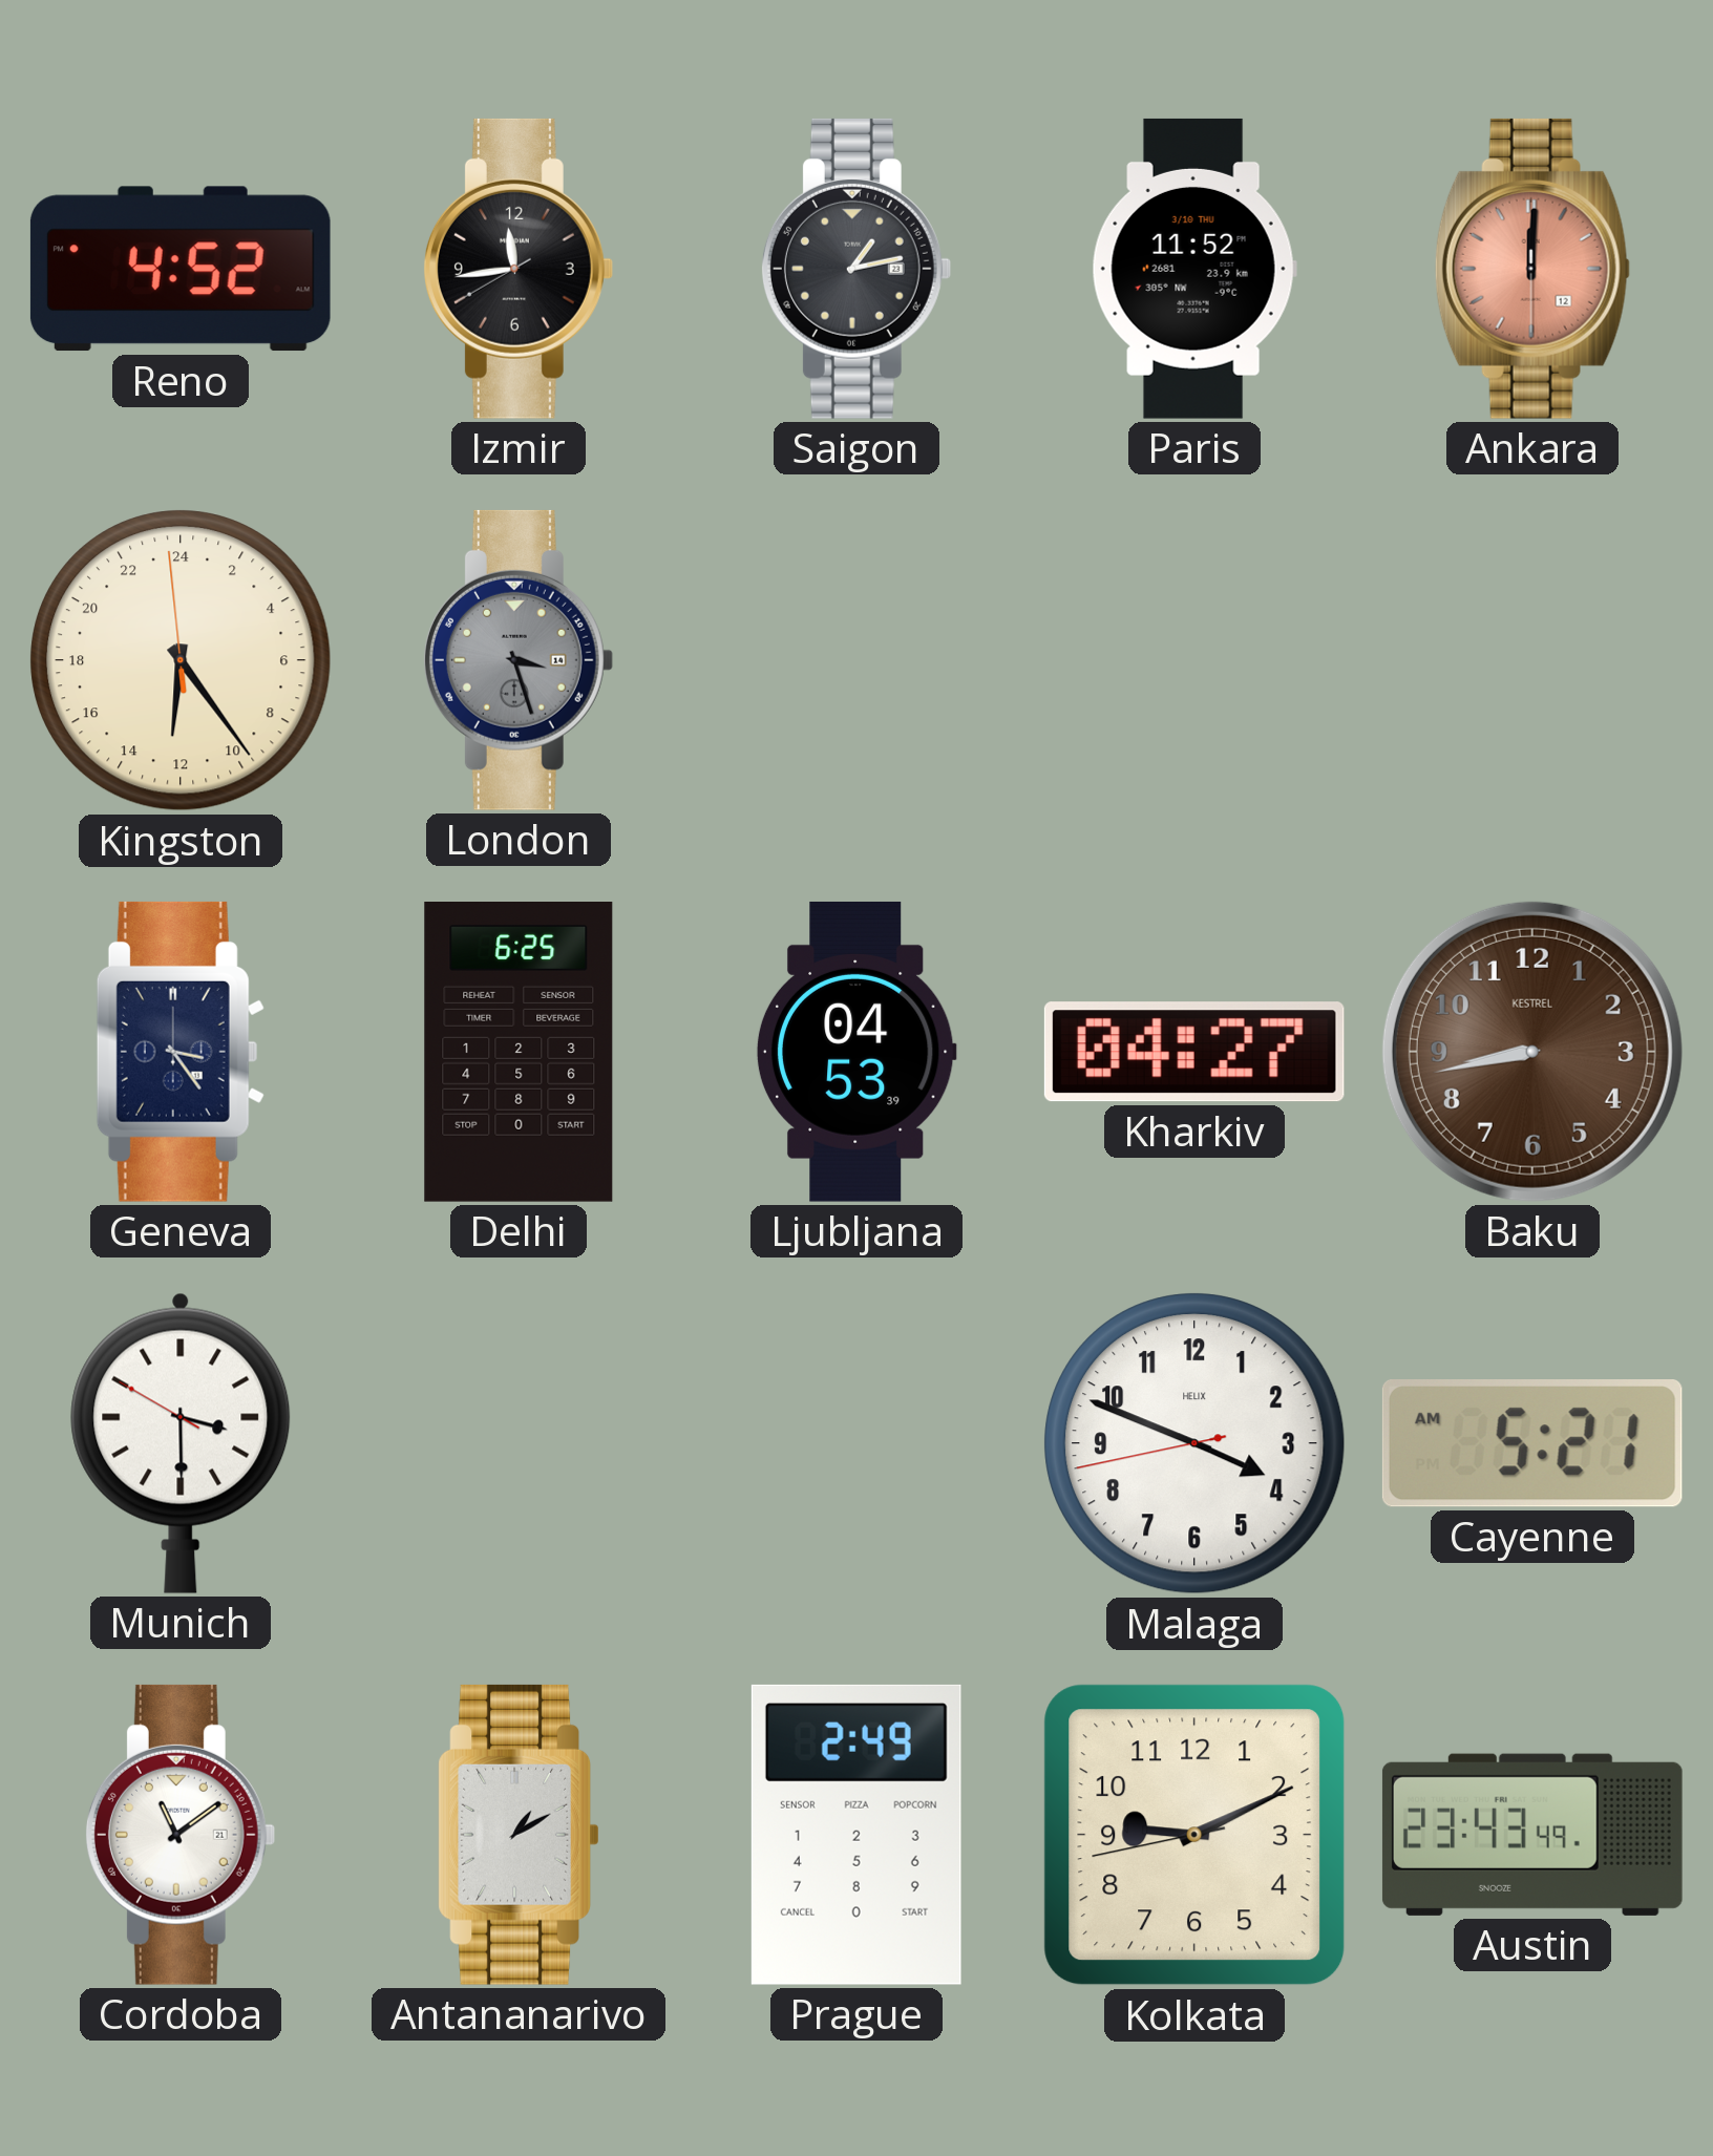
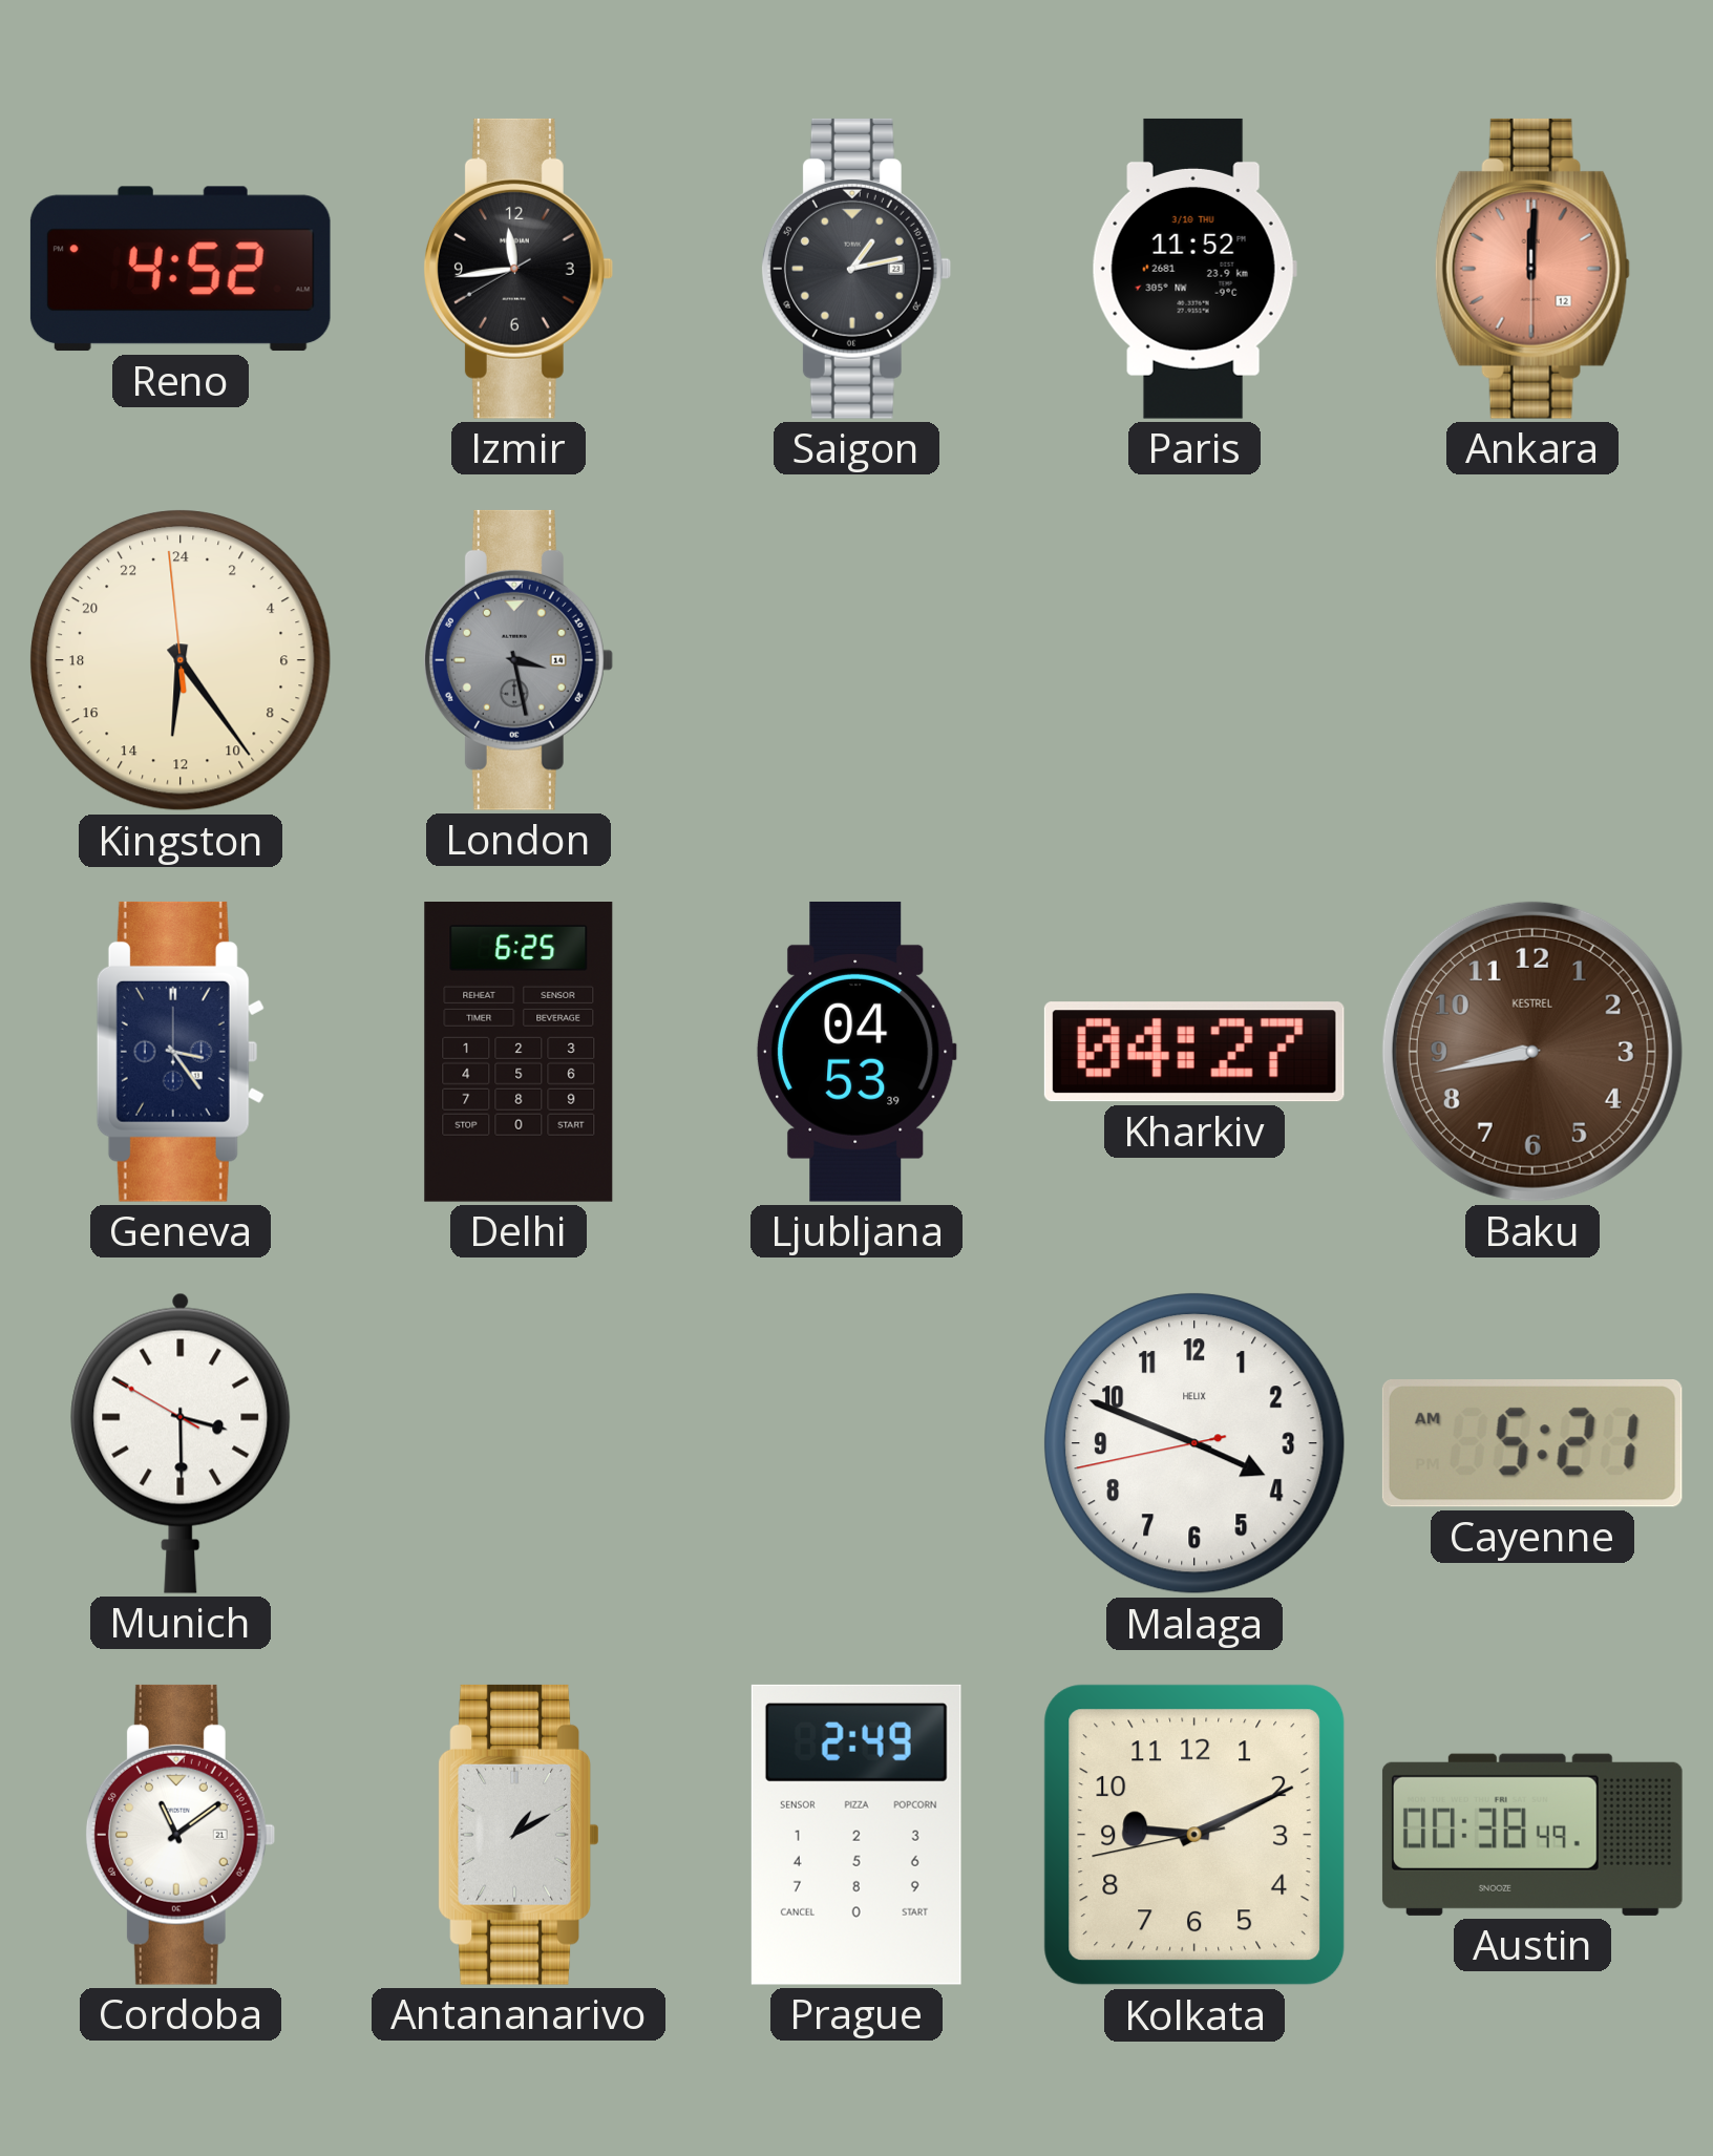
London: 3:27 -> 3:28 (517, 660)
Austin: 23:43 -> 00:38 (1532, 1835)
